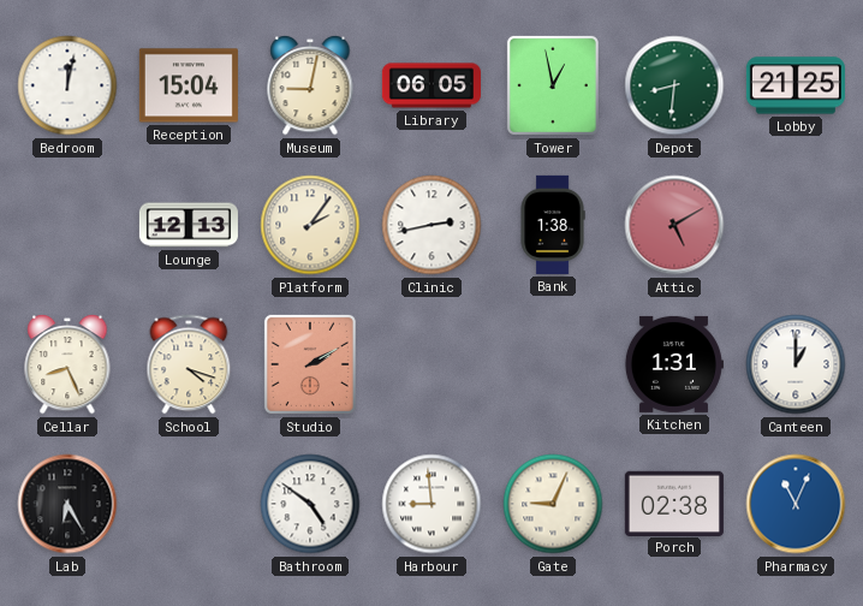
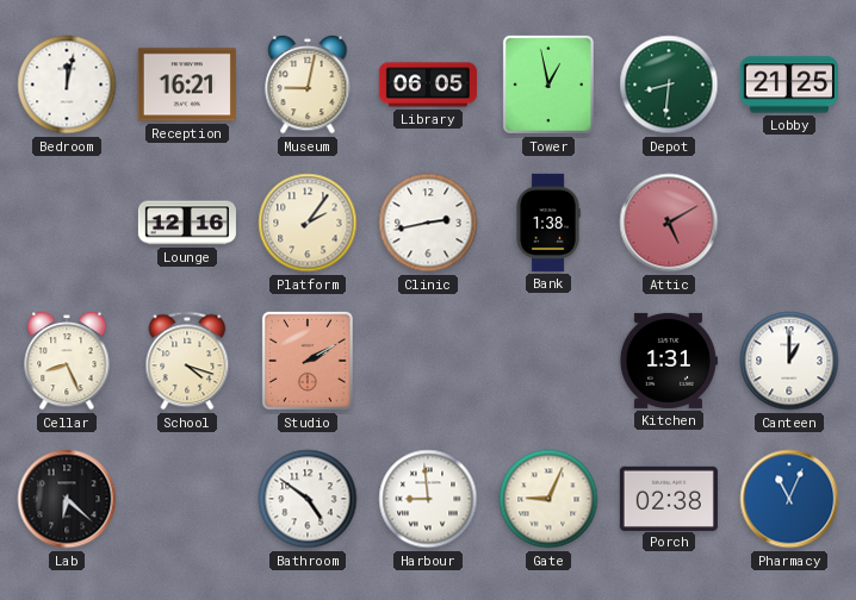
Reception: 15:04 -> 16:21 (187, 85)
Lounge: 12:13 -> 12:16 (187, 223)
Lab: 6:25 -> 6:22 (67, 499)
